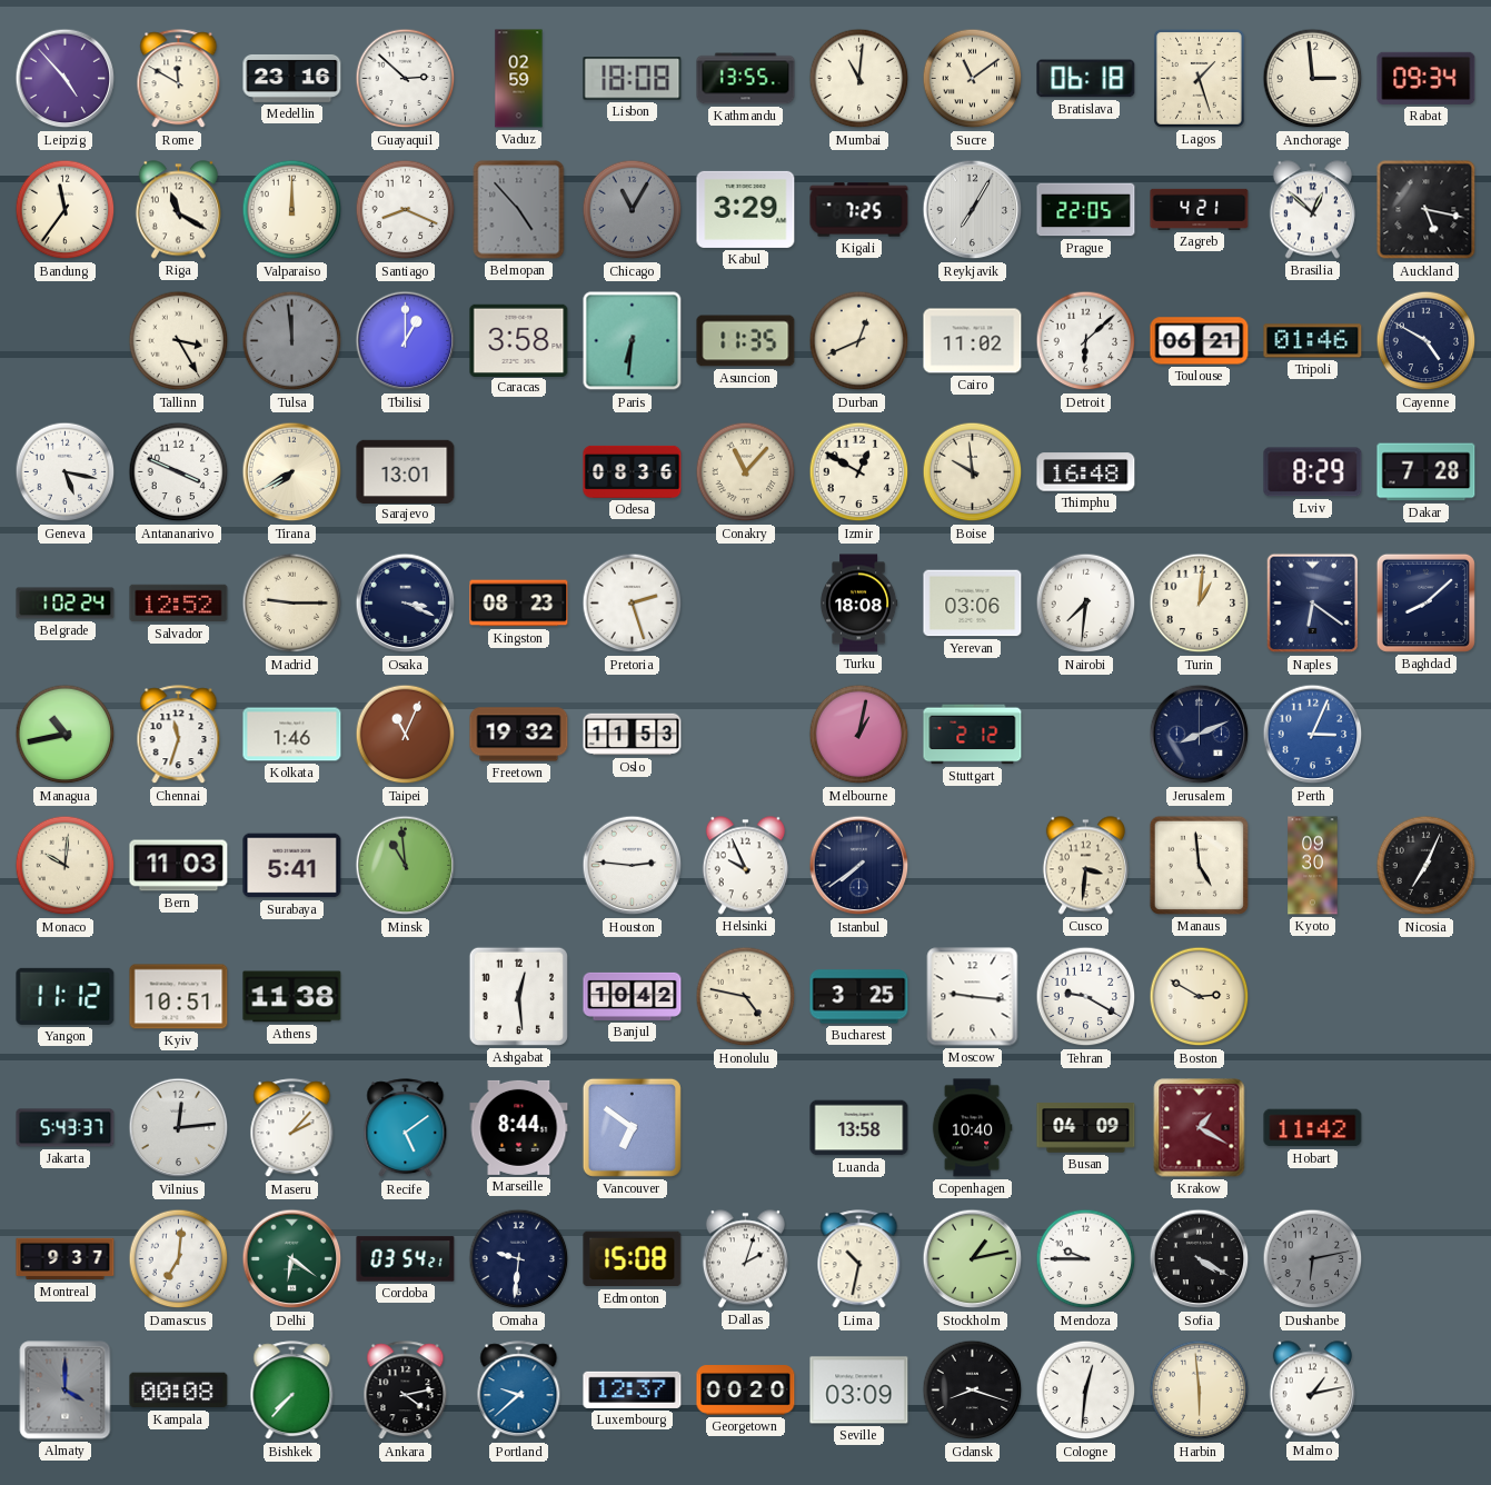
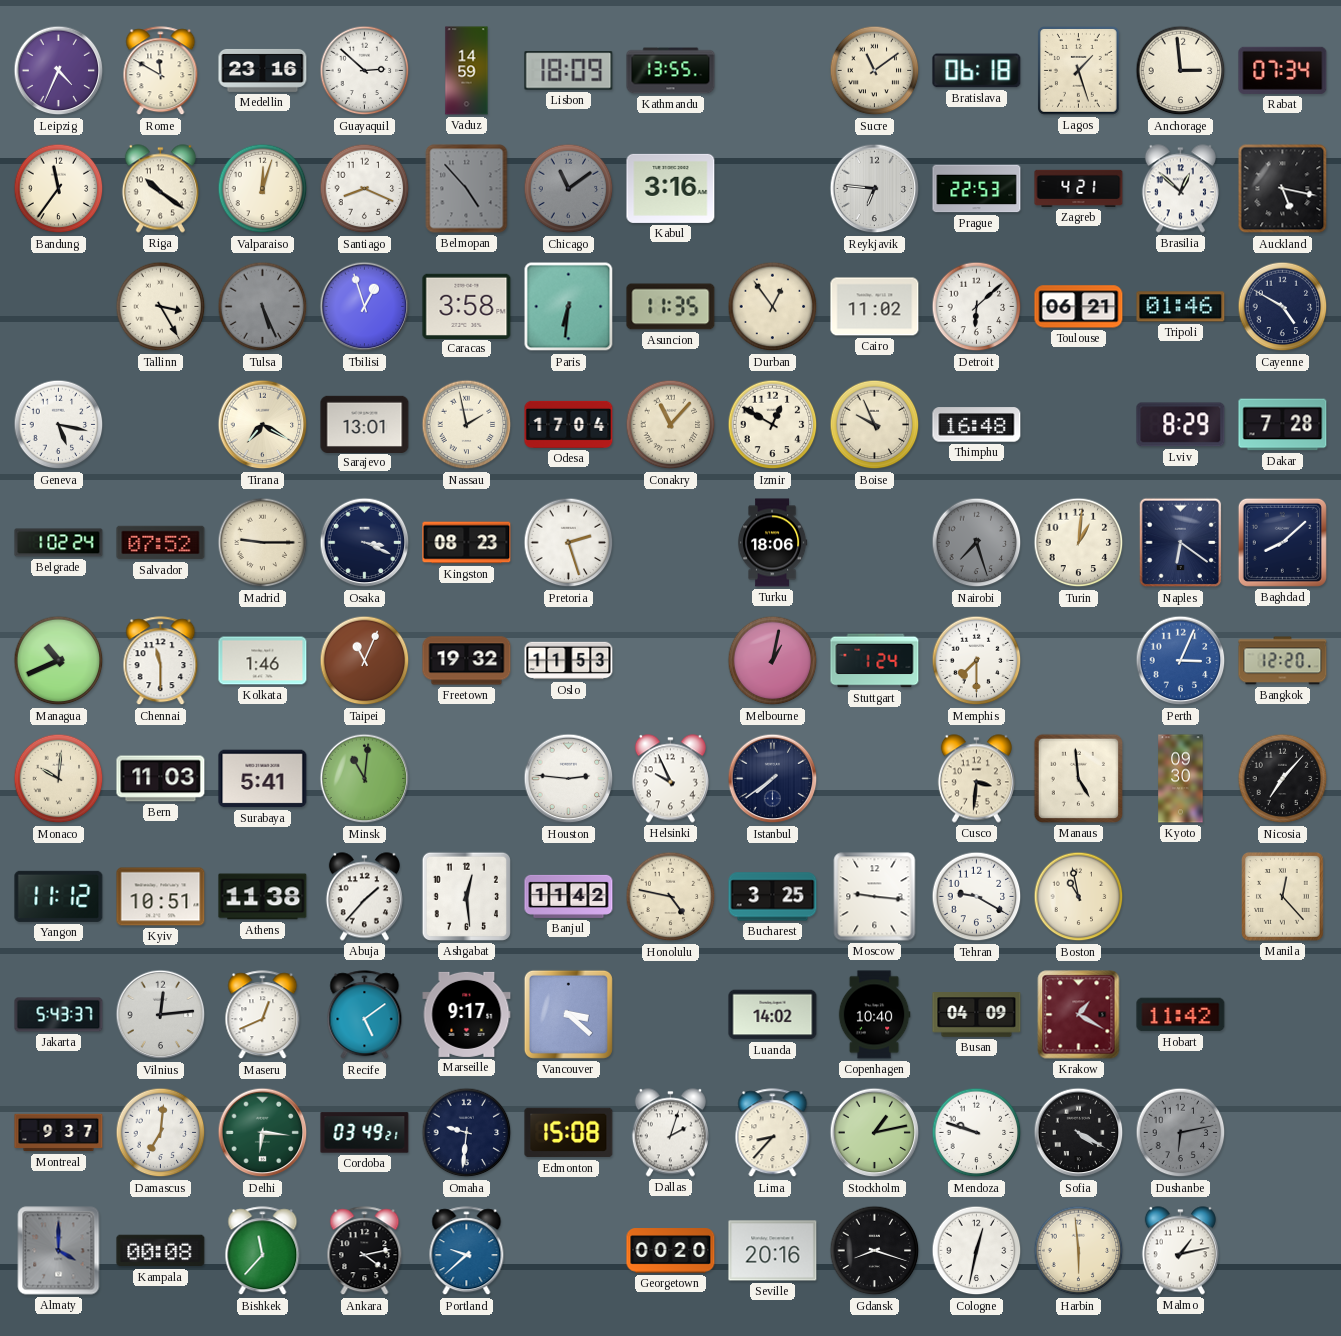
Leipzig: 4:53 -> 4:34 (59, 71)
Vaduz: 02:59 -> 14:59 (467, 71)
Lisbon: 18:08 -> 18:09 (569, 71)
Mumbai: 11:01 -> none (859, 79)
Rabat: 09:34 -> 07:34 (1283, 70)
Riga: 11:20 -> 10:21 (160, 189)
Valparaiso: 12:00 -> 12:03 (263, 189)
Chicago: 11:05 -> 11:09 (569, 189)
Kabul: 3:29 -> 3:16 (671, 188)
Kigali: 7:25 -> none (859, 210)
Reykjavik: 7:05 -> 6:46 (875, 189)
Prague: 22:05 -> 22:53 (977, 189)
Tulsa: 11:59 -> 5:26 (263, 307)
Tbilisi: 1:00 -> 12:57 (365, 307)
Durban: 12:41 -> 12:54 (773, 307)
Antananarivo: 3:49 -> none (179, 472)
Tirana: 7:40 -> 7:20 (263, 425)
Nassau: none -> 1:58 (467, 425)
Odesa: 08:36 -> 17:04 (569, 424)
Boise: 9:59 -> 9:56 (875, 425)
Salvador: 12:52 -> 07:52 (161, 543)
Turku: 18:08 -> 18:06 (772, 543)
Yerevan: 03:06 -> none (973, 604)
Nairobi: 7:31 -> 7:27 (977, 543)
Nairobi dial: white -> grey (977, 543)
Managua: 10:43 -> 10:41 (59, 661)
Chennai: 11:33 -> 11:30 (161, 661)
Stuttgart: 2:12 -> 1:24 (875, 661)
Memphis: none -> 7:30 (977, 661)
Jerusalem: 8:11 -> none (1200, 735)
Bangkok: none -> 12:20 (1283, 661)
Minsk: 10:59 -> 11:01 (365, 779)
Nicosia: 7:04 -> 7:07 (1283, 779)
Abuja: none -> 1:37 (364, 897)
Banjul: 10:42 -> 11:42 (569, 896)
Boston: 2:50 -> 10:58 (1079, 897)
Manila: none -> 12:23 (1283, 897)
Maseru: 2:07 -> 12:41 (263, 1015)
Marseille: 8:44 -> 9:17 (467, 1014)
Vancouver: 6:51 -> 3:22 (568, 1014)
Luanda: 13:58 -> 14:02 (773, 1015)
Delhi: 6:21 -> 6:16 (263, 1133)
Cordoba: 03:54 -> 03:49 (365, 1133)
Lima: 10:32 -> 8:37 (773, 1133)
Mendoza: 9:45 -> 9:48 (977, 1133)
Bishkek: 7:37 -> 11:37 (263, 1251)
Luxembourg: 12:37 -> none (633, 1389)
Seville: 03:09 -> 20:16 (773, 1251)
Cologne: 12:31 -> 12:32 (977, 1251)
